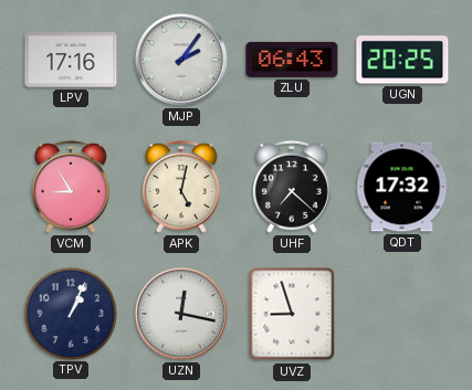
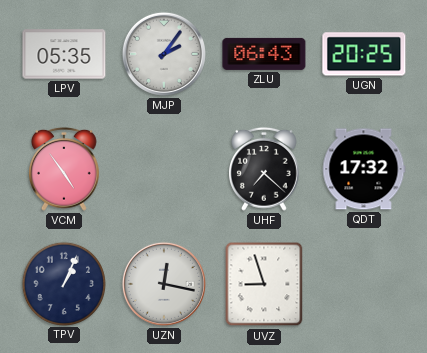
LPV: 17:16 -> 05:35 (64, 54)
VCM: 8:55 -> 4:54 (65, 169)
APK: 5:02 -> none (182, 187)
